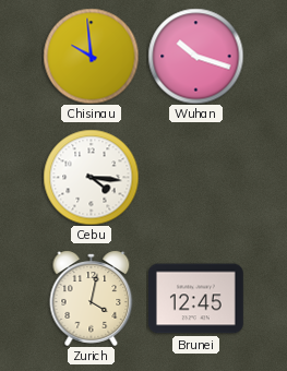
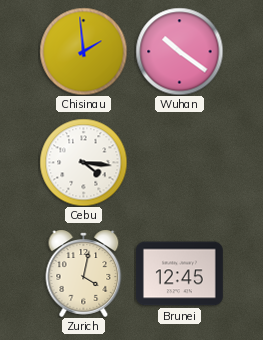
Chisinau: 9:59 -> 1:59 (83, 51)
Wuhan: 10:18 -> 10:21 (179, 51)
